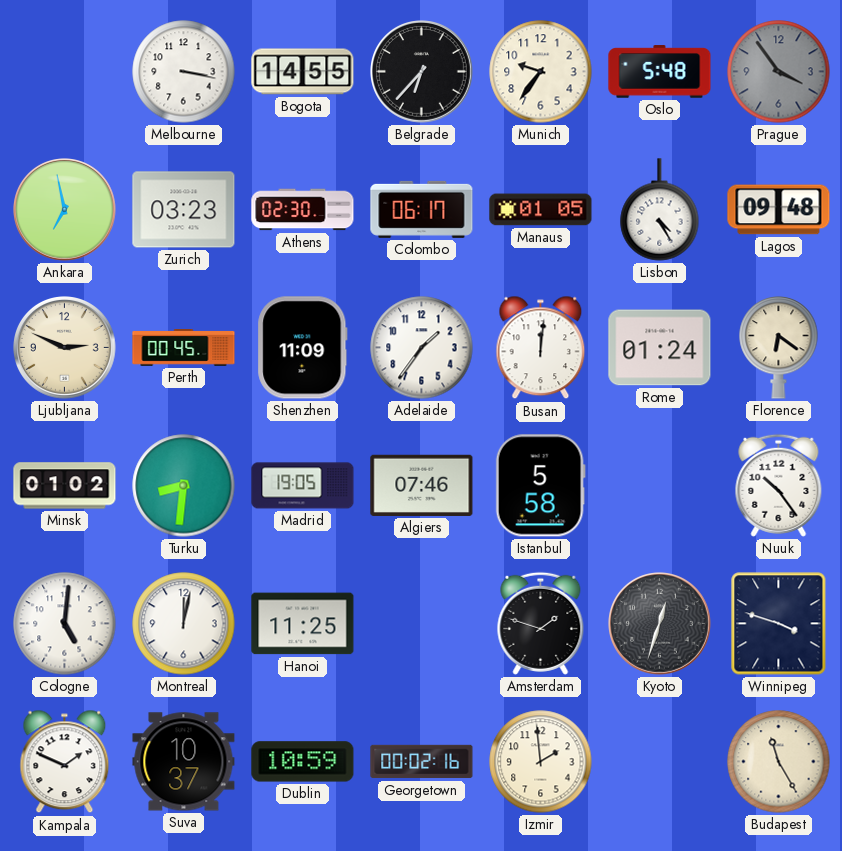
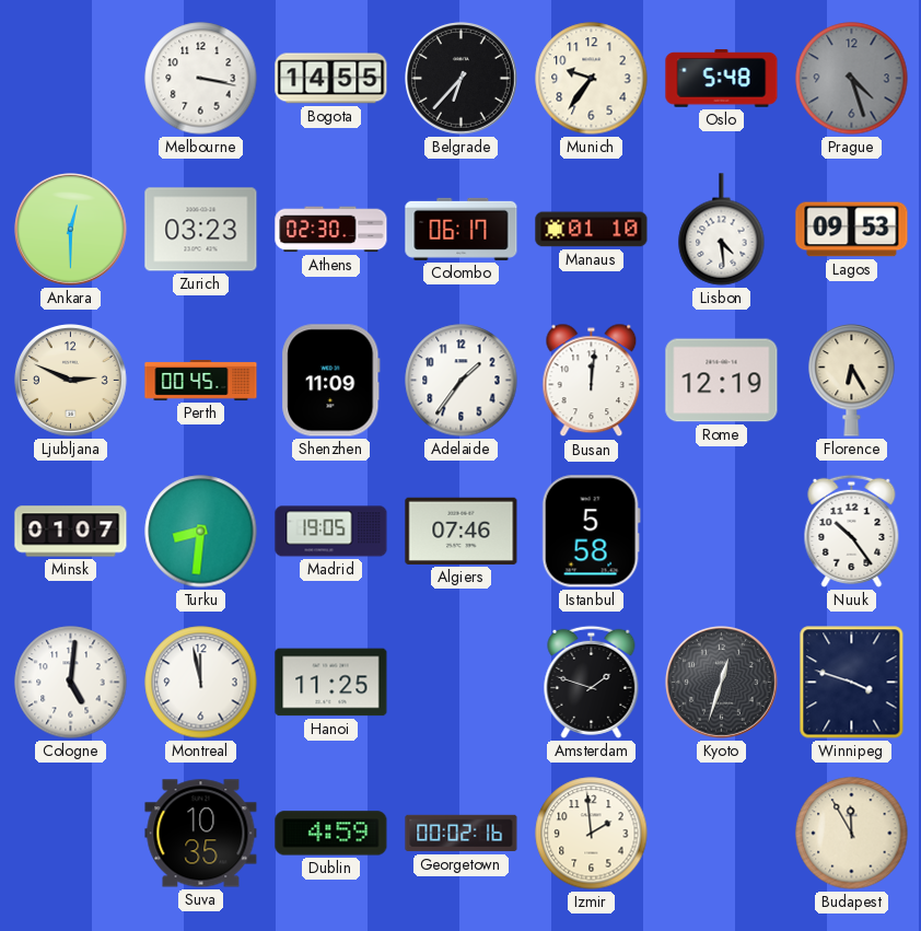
Prague: 3:54 -> 4:27 (852, 79)
Ankara: 6:58 -> 12:30 (71, 230)
Manaus: 01:05 -> 01:10 (592, 230)
Lisbon: 4:25 -> 4:29 (722, 230)
Lagos: 09:48 -> 09:53 (852, 230)
Rome: 01:24 -> 12:19 (722, 381)
Florence: 6:21 -> 6:25 (852, 381)
Minsk: 01:02 -> 01:07 (71, 532)
Montreal: 12:02 -> 11:58 (201, 683)
Kampala: 1:49 -> none (65, 762)
Suva: 10:37 -> 10:35 (201, 834)
Dublin: 10:59 -> 4:59 (331, 834)
Budapest: 11:25 -> 11:55 (852, 834)
